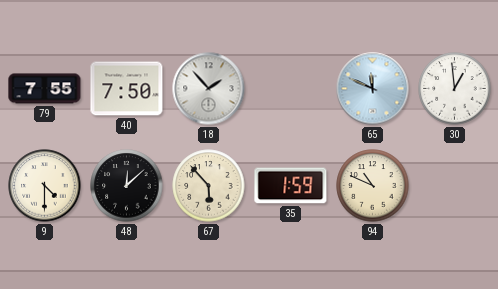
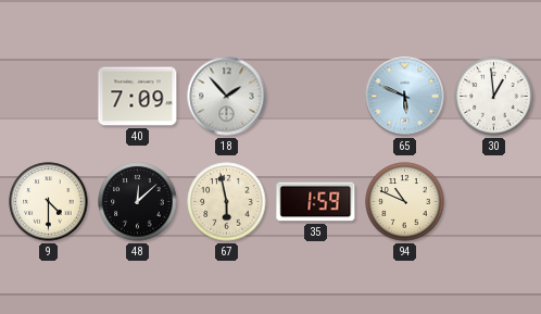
79: 7:55 -> none (45, 89)
40: 7:50 -> 7:09 (138, 97)
65: 11:49 -> 5:49 (405, 97)
67: 5:53 -> 5:58 (227, 202)
